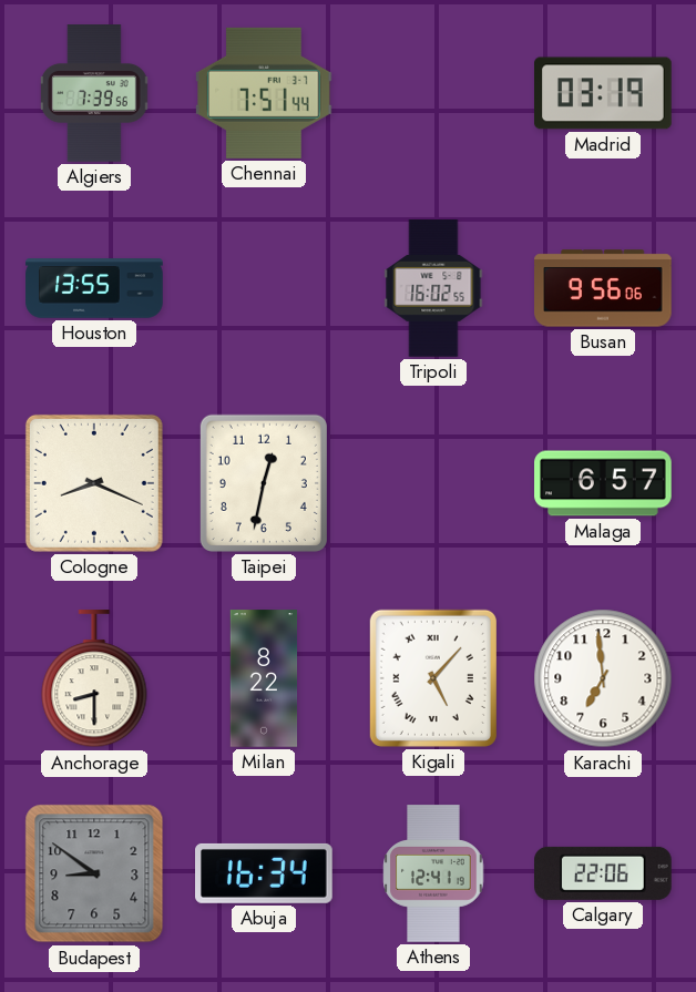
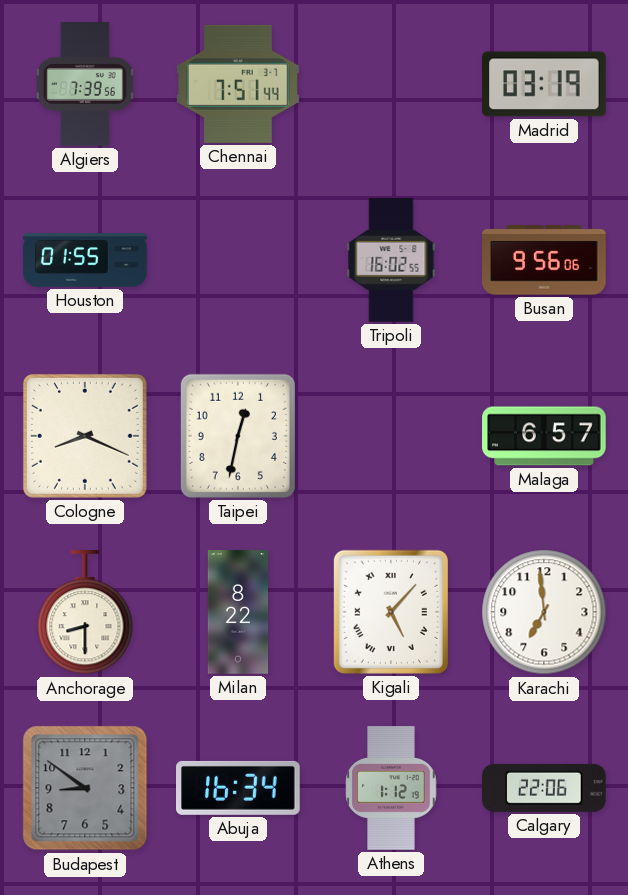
Houston: 13:55 -> 01:55 (85, 260)
Athens: 12:41 -> 1:12 (391, 788)
